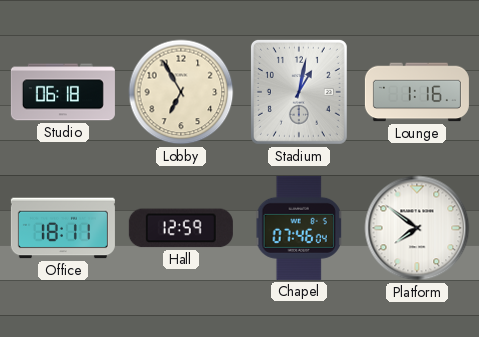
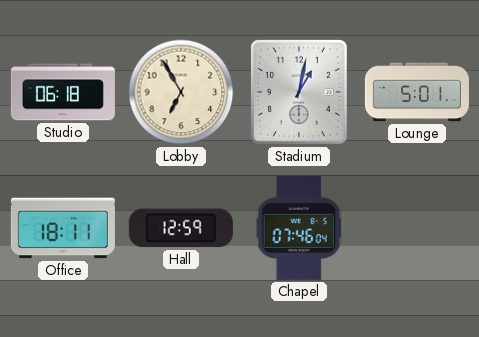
Lounge: 1:16 -> 5:01 (417, 92)
Platform: 7:51 -> none (417, 228)
